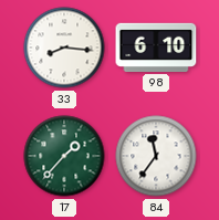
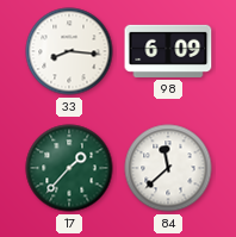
98: 6:10 -> 6:09 (168, 51)
84: 11:36 -> 11:38 (168, 168)
